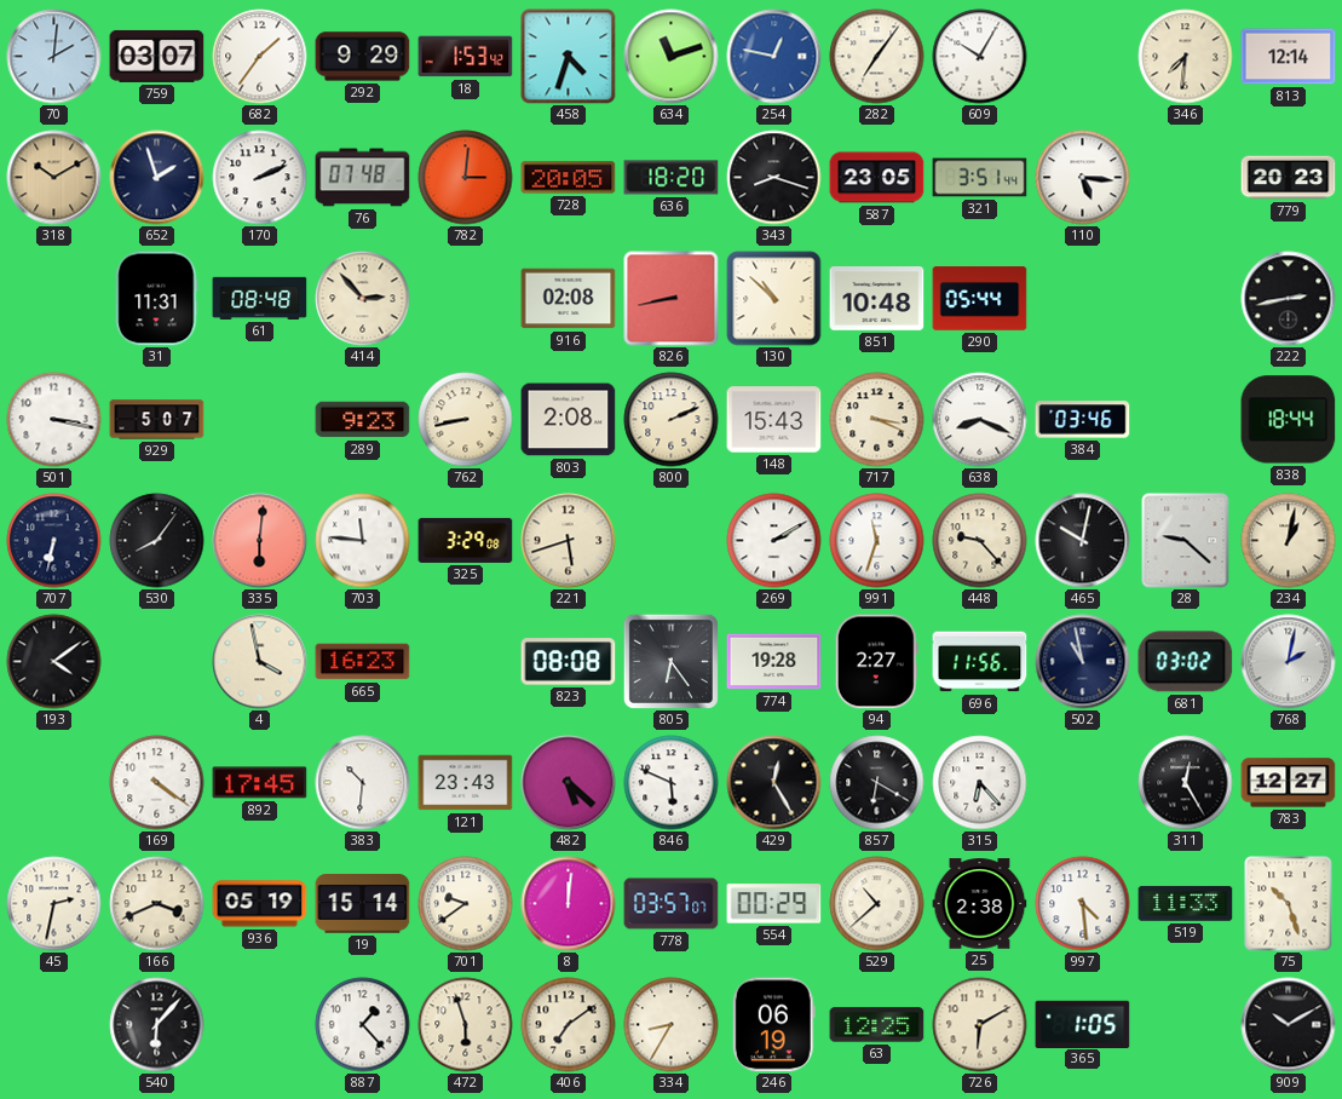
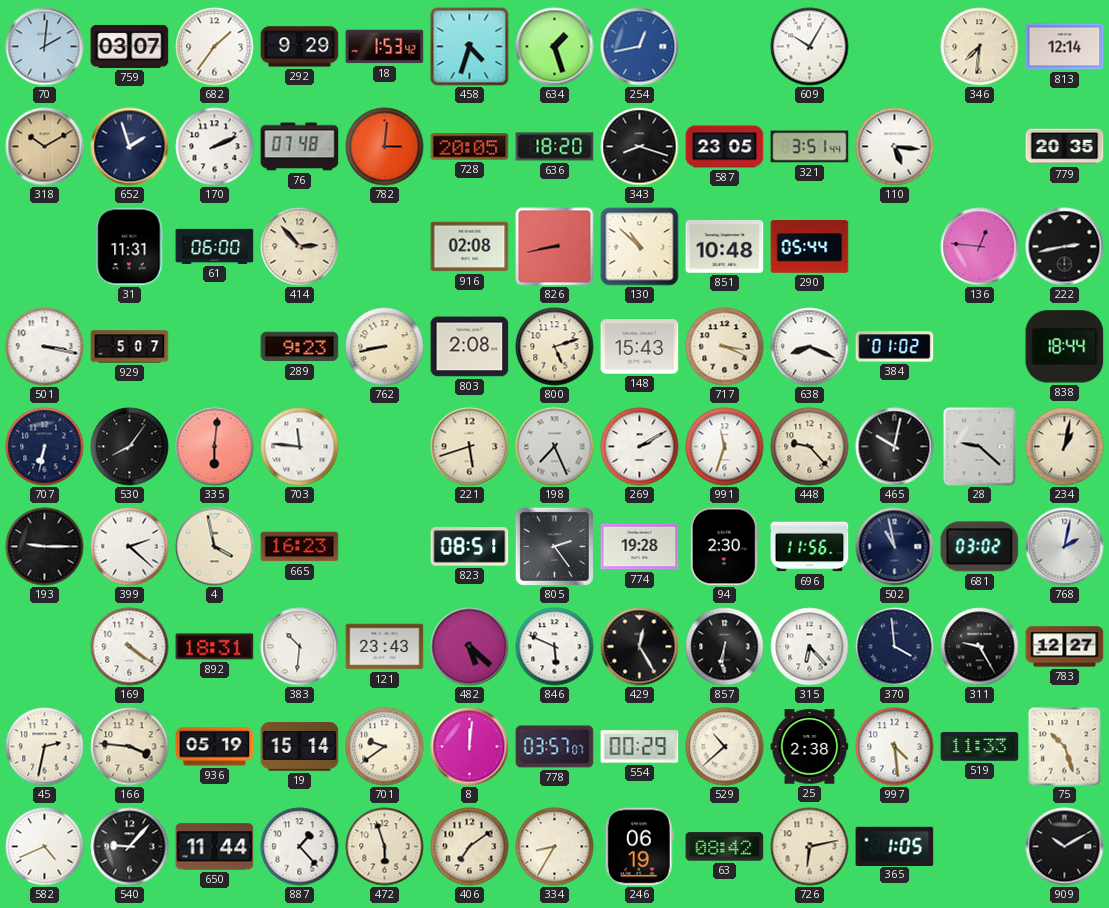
634: 11:12 -> 1:27 (555, 47)
254: 12:47 -> 12:43 (640, 47)
282: 7:06 -> none (877, 57)
779: 20:23 -> 20:35 (1065, 147)
61: 08:48 -> 06:00 (215, 246)
136: none -> 12:46 (980, 247)
800: 2:11 -> 5:12 (555, 347)
384: 03:46 -> 01:02 (895, 347)
325: 3:29 -> none (466, 540)
198: none -> 7:26 (555, 447)
193: 4:09 -> 9:15 (45, 547)
399: none -> 2:22 (130, 547)
823: 08:08 -> 08:51 (470, 547)
805: 6:24 -> 2:24 (554, 546)
94: 2:27 -> 2:30 (724, 547)
892: 17:45 -> 18:31 (215, 647)
857: 6:20 -> 6:31 (725, 647)
370: none -> 3:59 (895, 647)
311: 12:25 -> 9:25 (980, 647)
166: 3:41 -> 3:46 (130, 747)
582: none -> 4:41 (45, 847)
540: 6:07 -> 9:07 (130, 847)
650: none -> 11:44 (215, 847)
63: 12:25 -> 08:42 (725, 847)
726: 6:10 -> 6:13 (810, 847)
